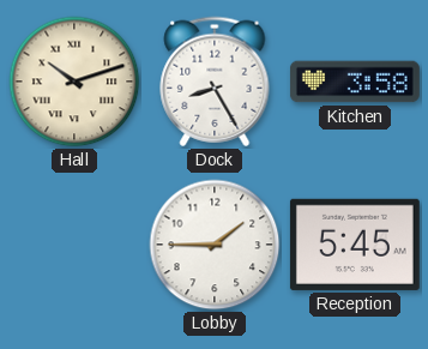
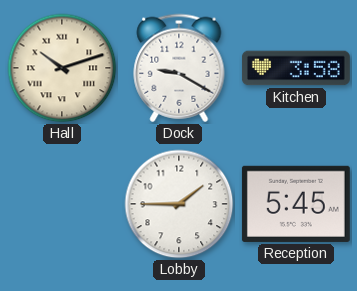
Dock: 8:25 -> 9:20 (179, 68)
